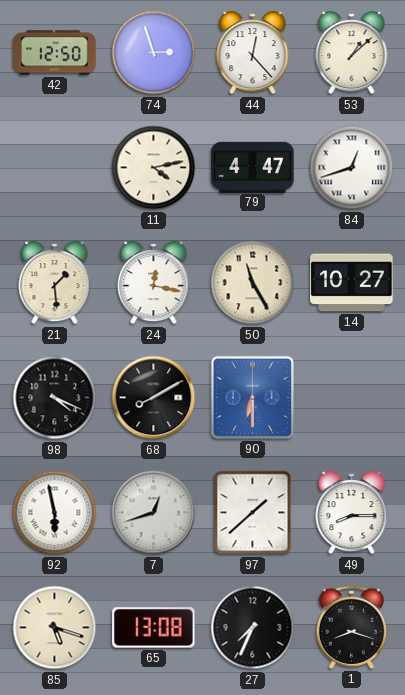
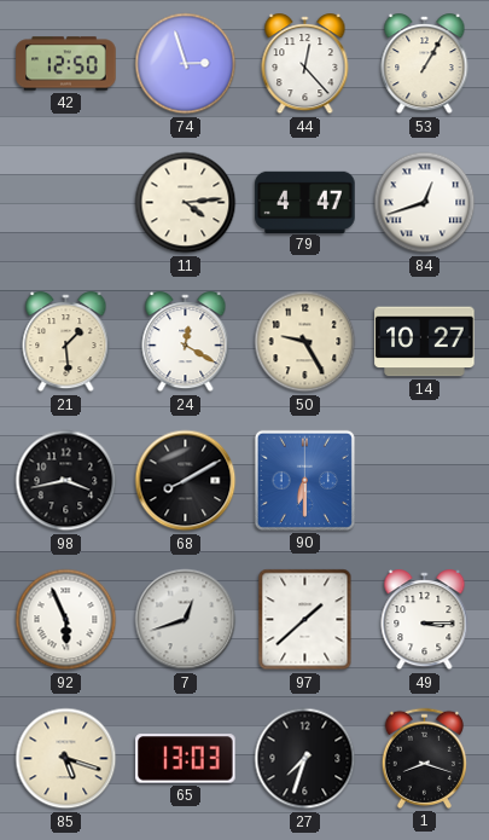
53: 1:08 -> 1:05 (425, 64)
11: 4:13 -> 4:14 (186, 203)
24: 12:17 -> 12:20 (186, 342)
50: 11:25 -> 9:25 (305, 342)
98: 4:19 -> 3:43 (66, 481)
92: 5:58 -> 5:56 (66, 620)
49: 8:15 -> 3:15 (425, 620)
65: 13:08 -> 13:03 (186, 759)
27: 7:34 -> 7:33 (305, 759)
